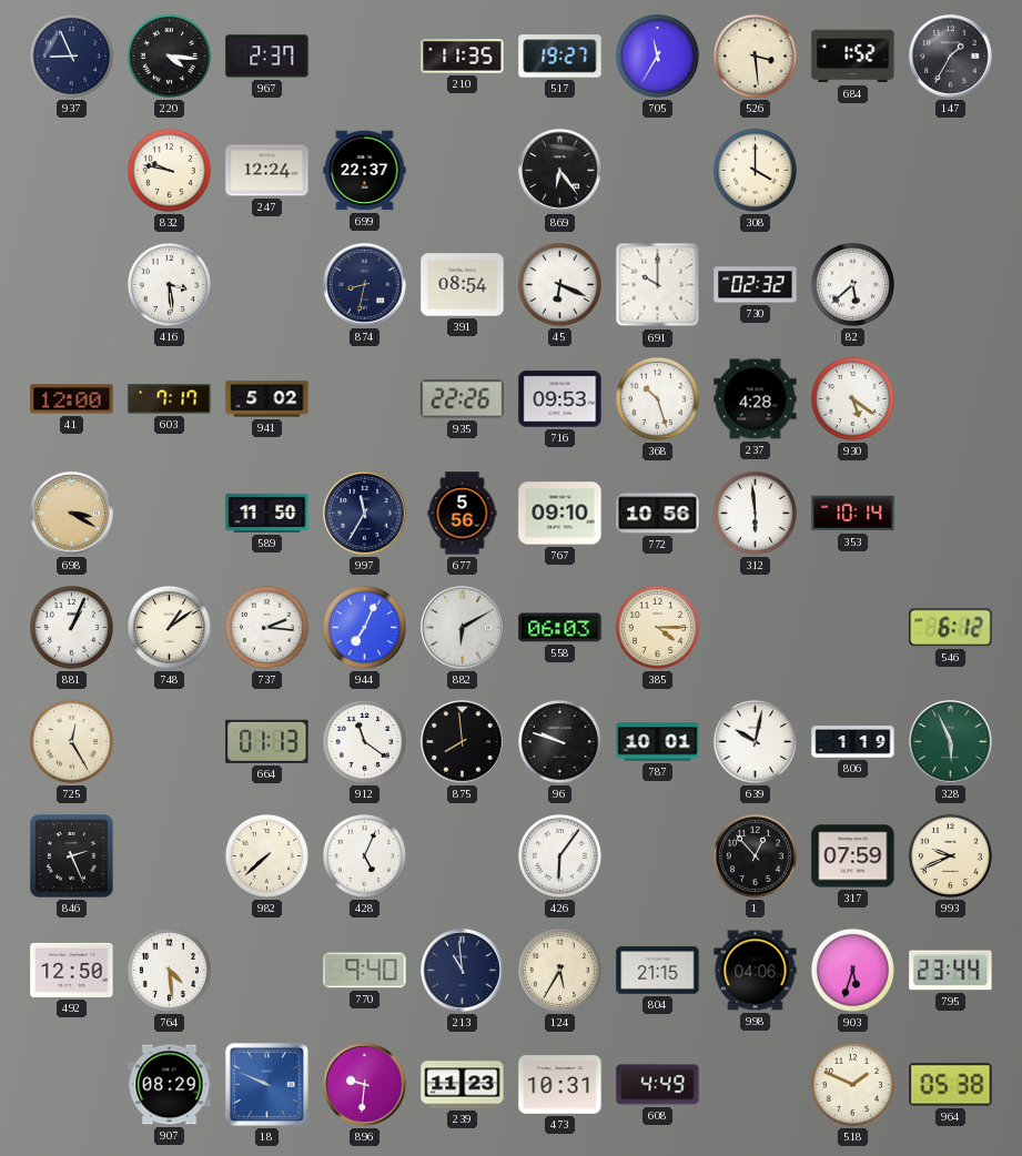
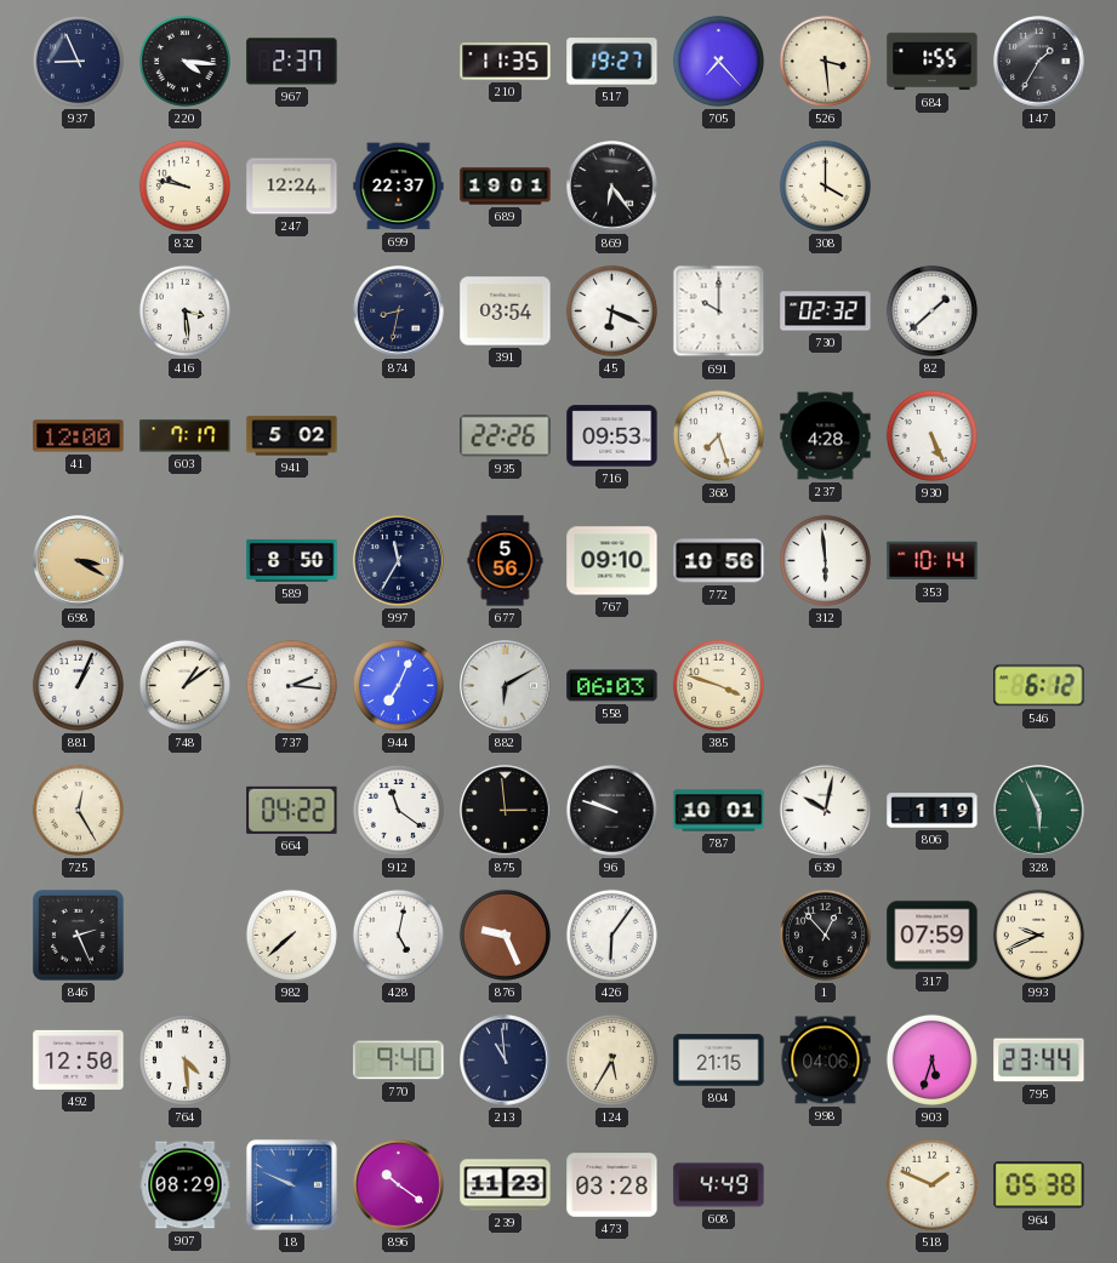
705: 11:35 -> 7:23 (718, 61)
684: 1:52 -> 1:55 (933, 62)
689: none -> 19:01 (506, 187)
391: 08:54 -> 03:54 (506, 312)
82: 5:38 -> 1:38 (931, 310)
368: 10:27 -> 7:27 (718, 435)
930: 5:21 -> 5:26 (931, 435)
589: 11:50 -> 8:50 (292, 560)
385: 4:15 -> 3:48 (718, 685)
664: 01:13 -> 04:22 (292, 810)
875: 7:59 -> 2:59 (506, 811)
428: 5:04 -> 5:02 (398, 935)
876: none -> 9:26 (505, 935)
896: 9:31 -> 10:21 (399, 1185)
473: 10:31 -> 03:28 (612, 1185)
